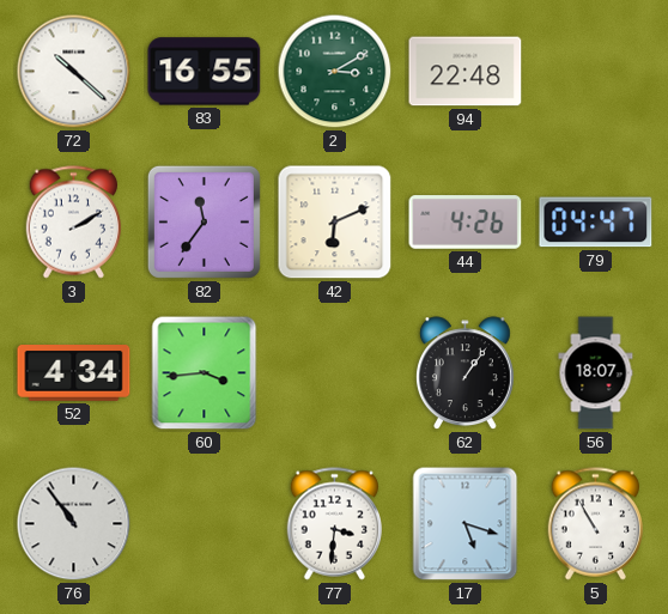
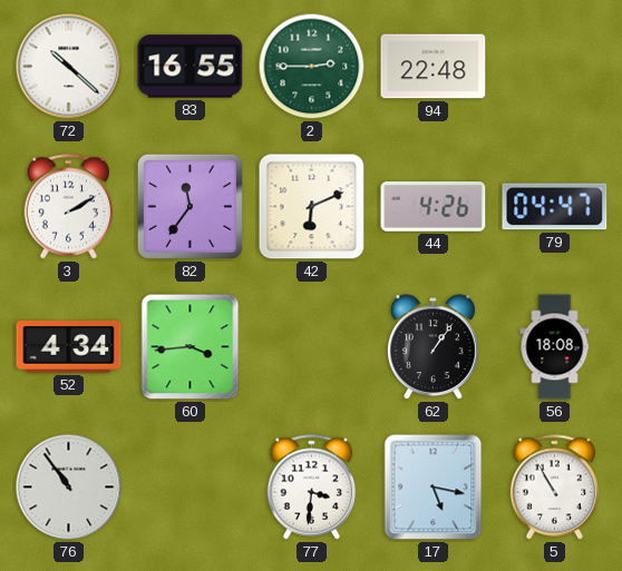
2: 3:10 -> 2:45 (312, 67)
56: 18:07 -> 18:08 (555, 347)
17: 5:18 -> 5:17 (434, 488)
